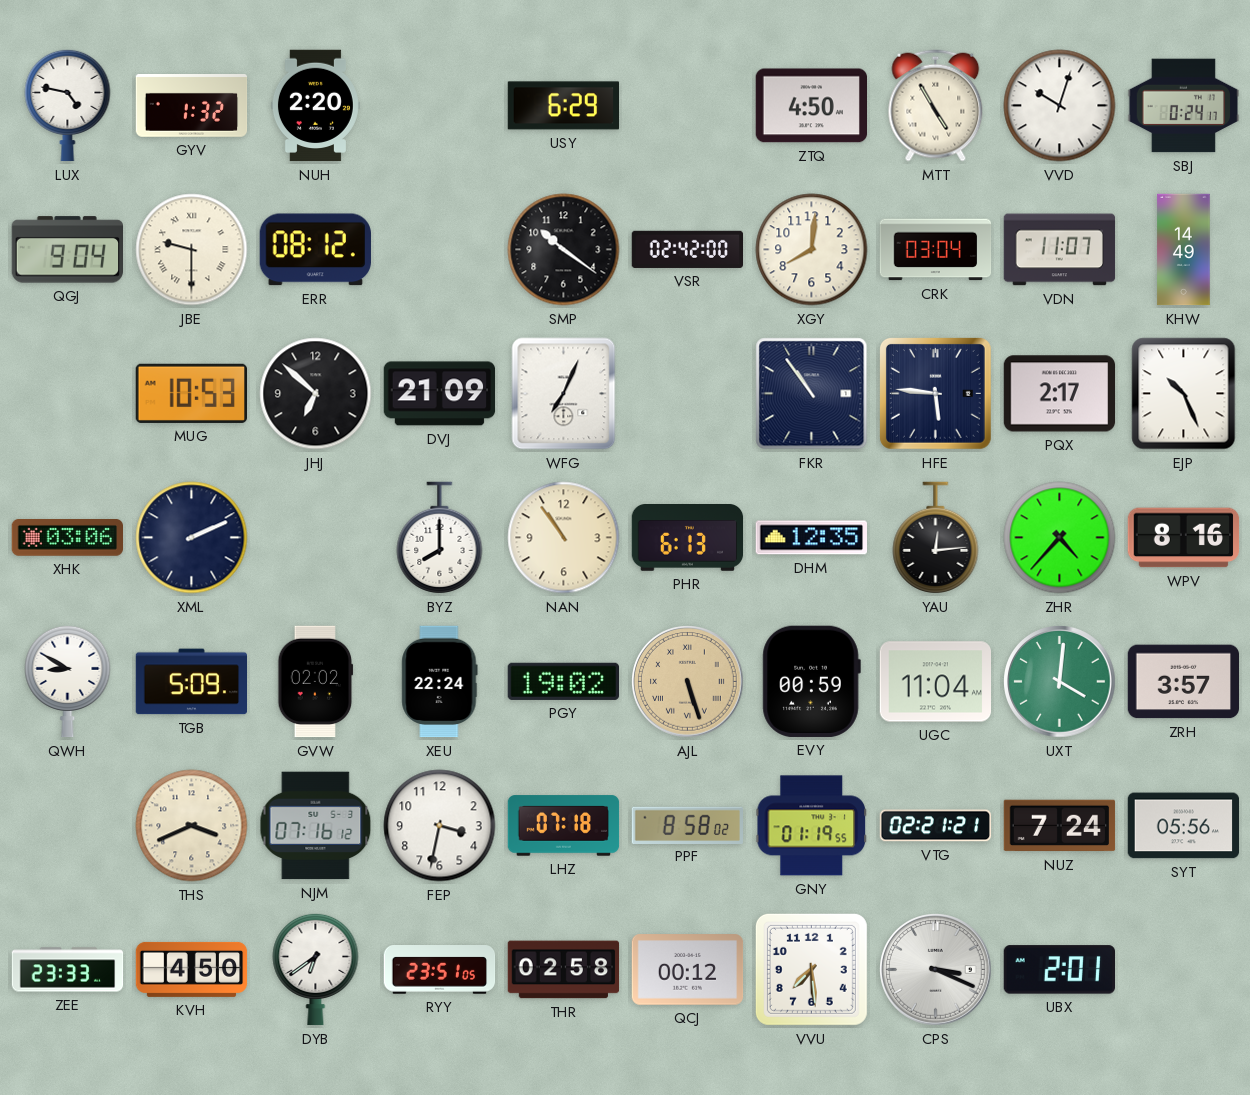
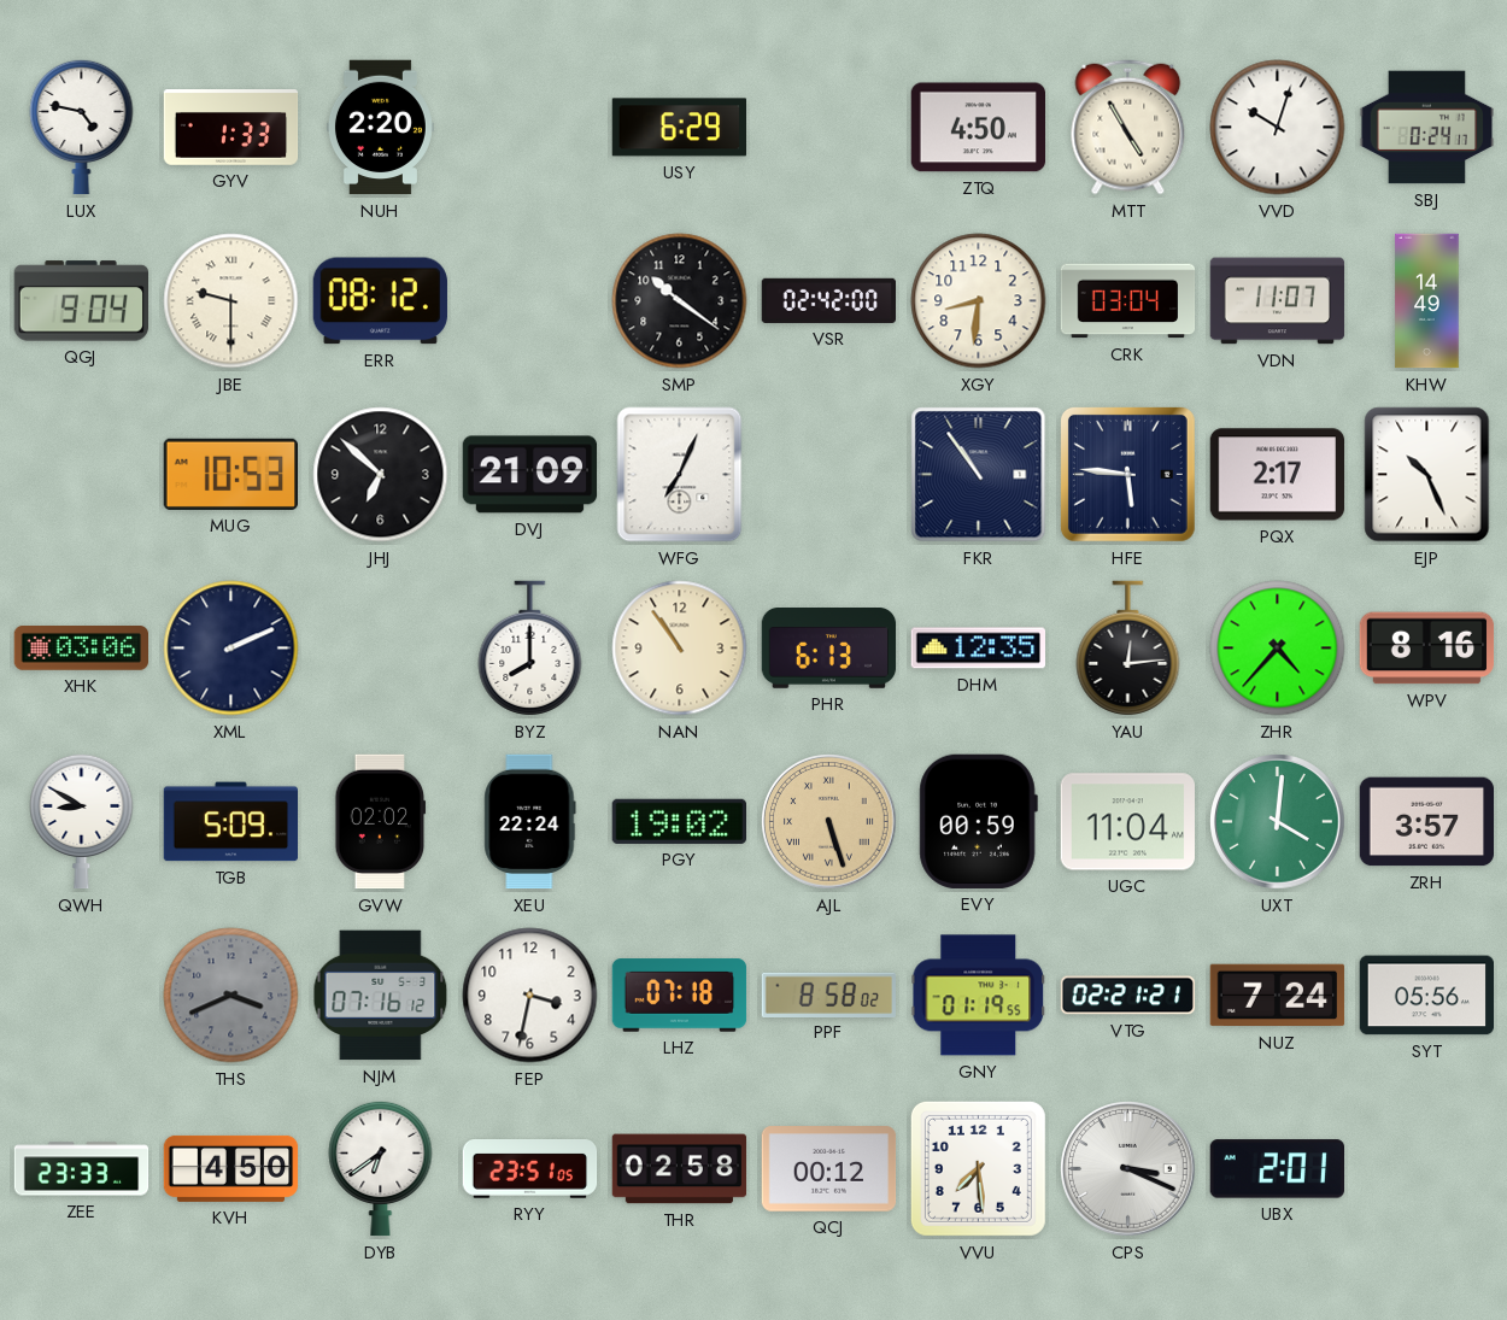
GYV: 1:32 -> 1:33 (231, 128)
XGY: 8:01 -> 8:31 (979, 301)
THS dial: cream -> grey (231, 996)
